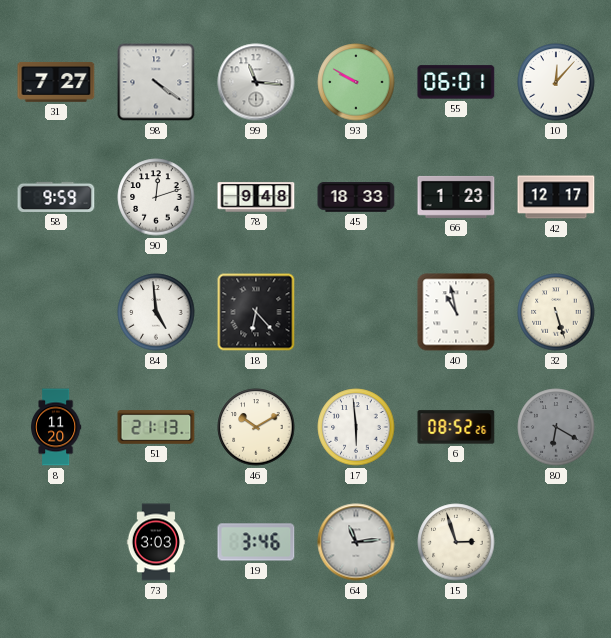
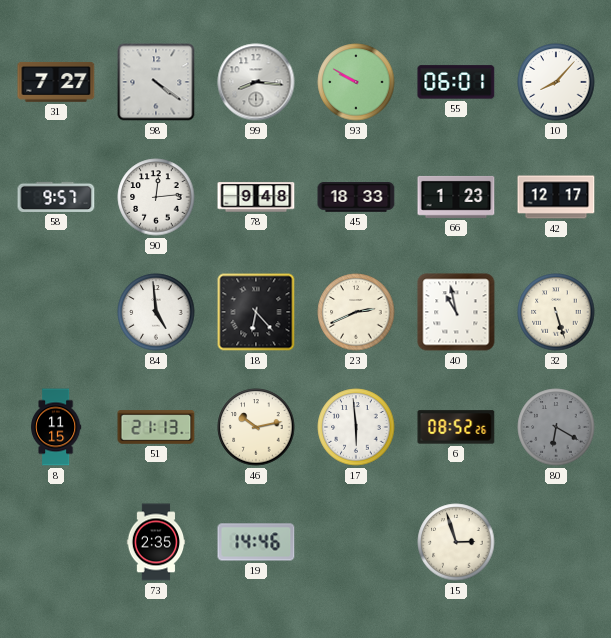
99: 11:16 -> 8:16 (256, 82)
10: 12:07 -> 8:07 (556, 82)
58: 9:59 -> 9:57 (56, 197)
90: 12:12 -> 12:14 (156, 197)
23: none -> 2:41 (356, 312)
8: 11:20 -> 11:15 (56, 427)
46: 10:10 -> 10:13 (256, 427)
73: 3:03 -> 2:35 (156, 542)
19: 3:46 -> 14:46 (256, 542)
64: 11:14 -> none (356, 542)
